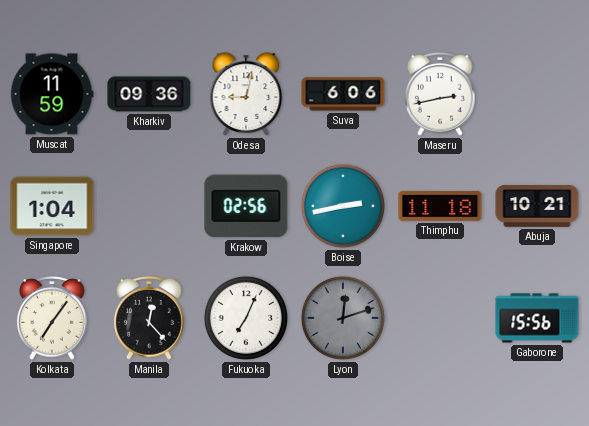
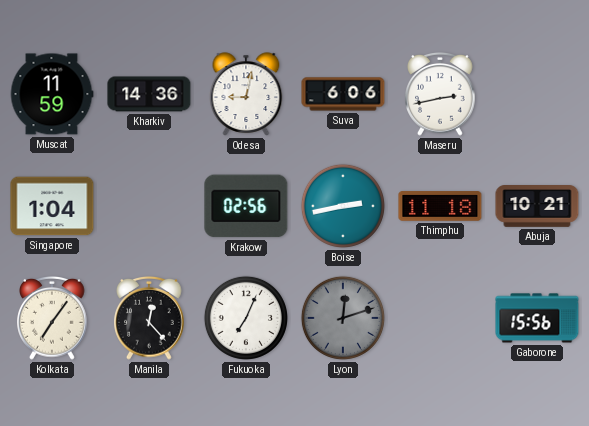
Kharkiv: 09:36 -> 14:36 (149, 94)
